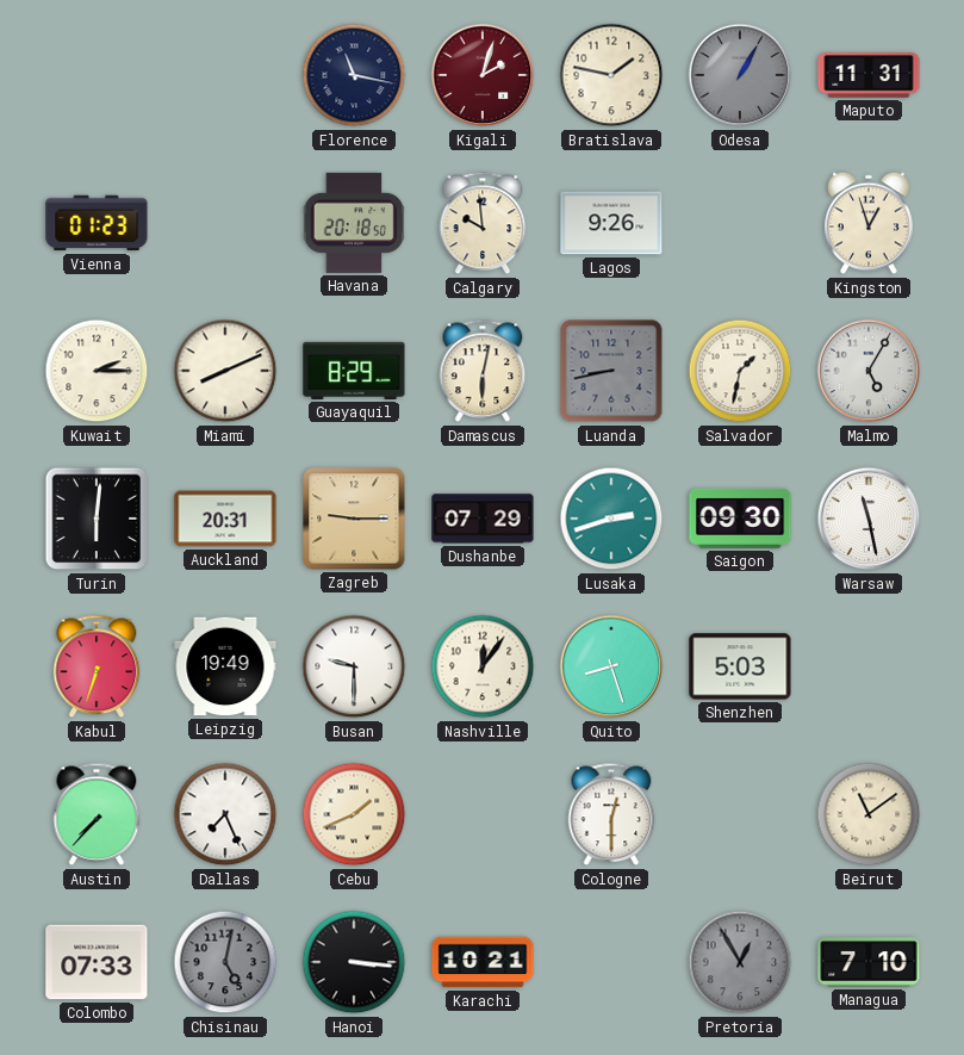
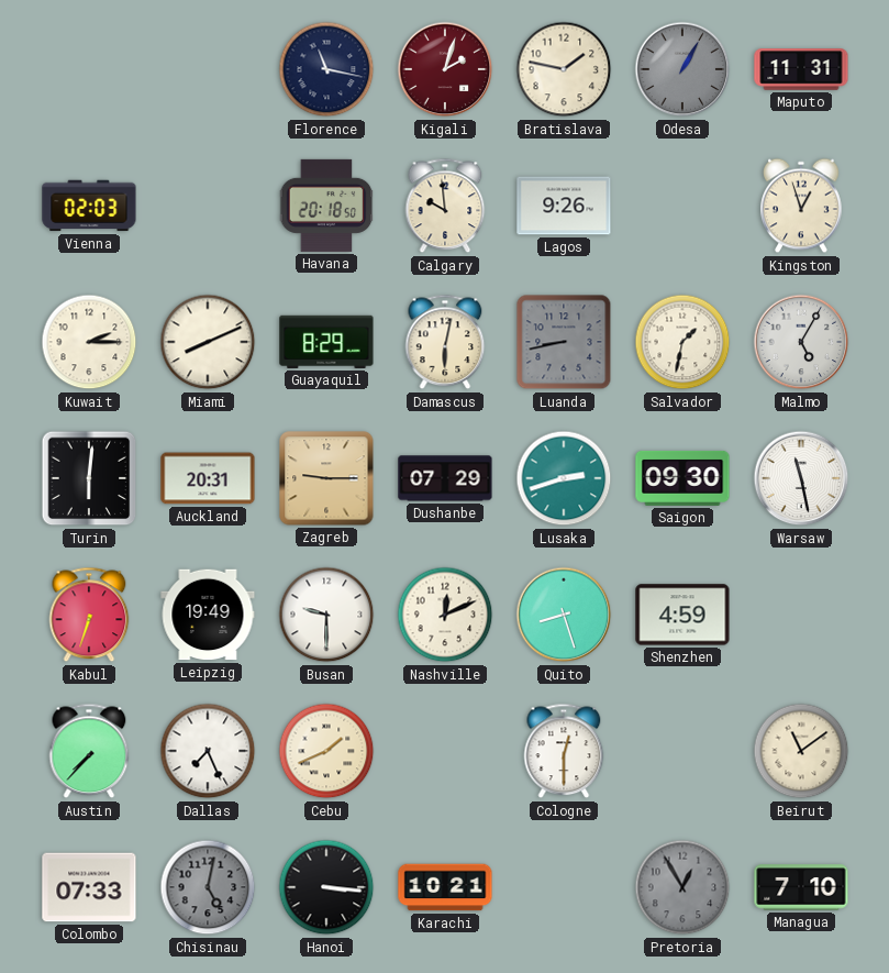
Vienna: 01:23 -> 02:03 (89, 206)
Nashville: 12:06 -> 12:11 (445, 615)
Shenzhen: 5:03 -> 4:59 (682, 615)
